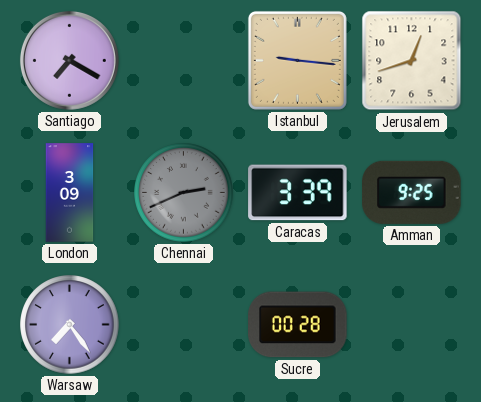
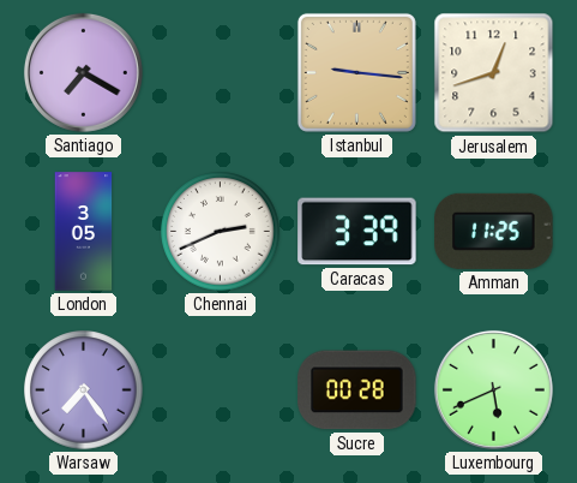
London: 3:09 -> 3:05 (84, 232)
Chennai dial: grey -> white (221, 232)
Amman: 9:25 -> 11:25 (494, 231)
Luxembourg: none -> 5:41 (493, 389)
